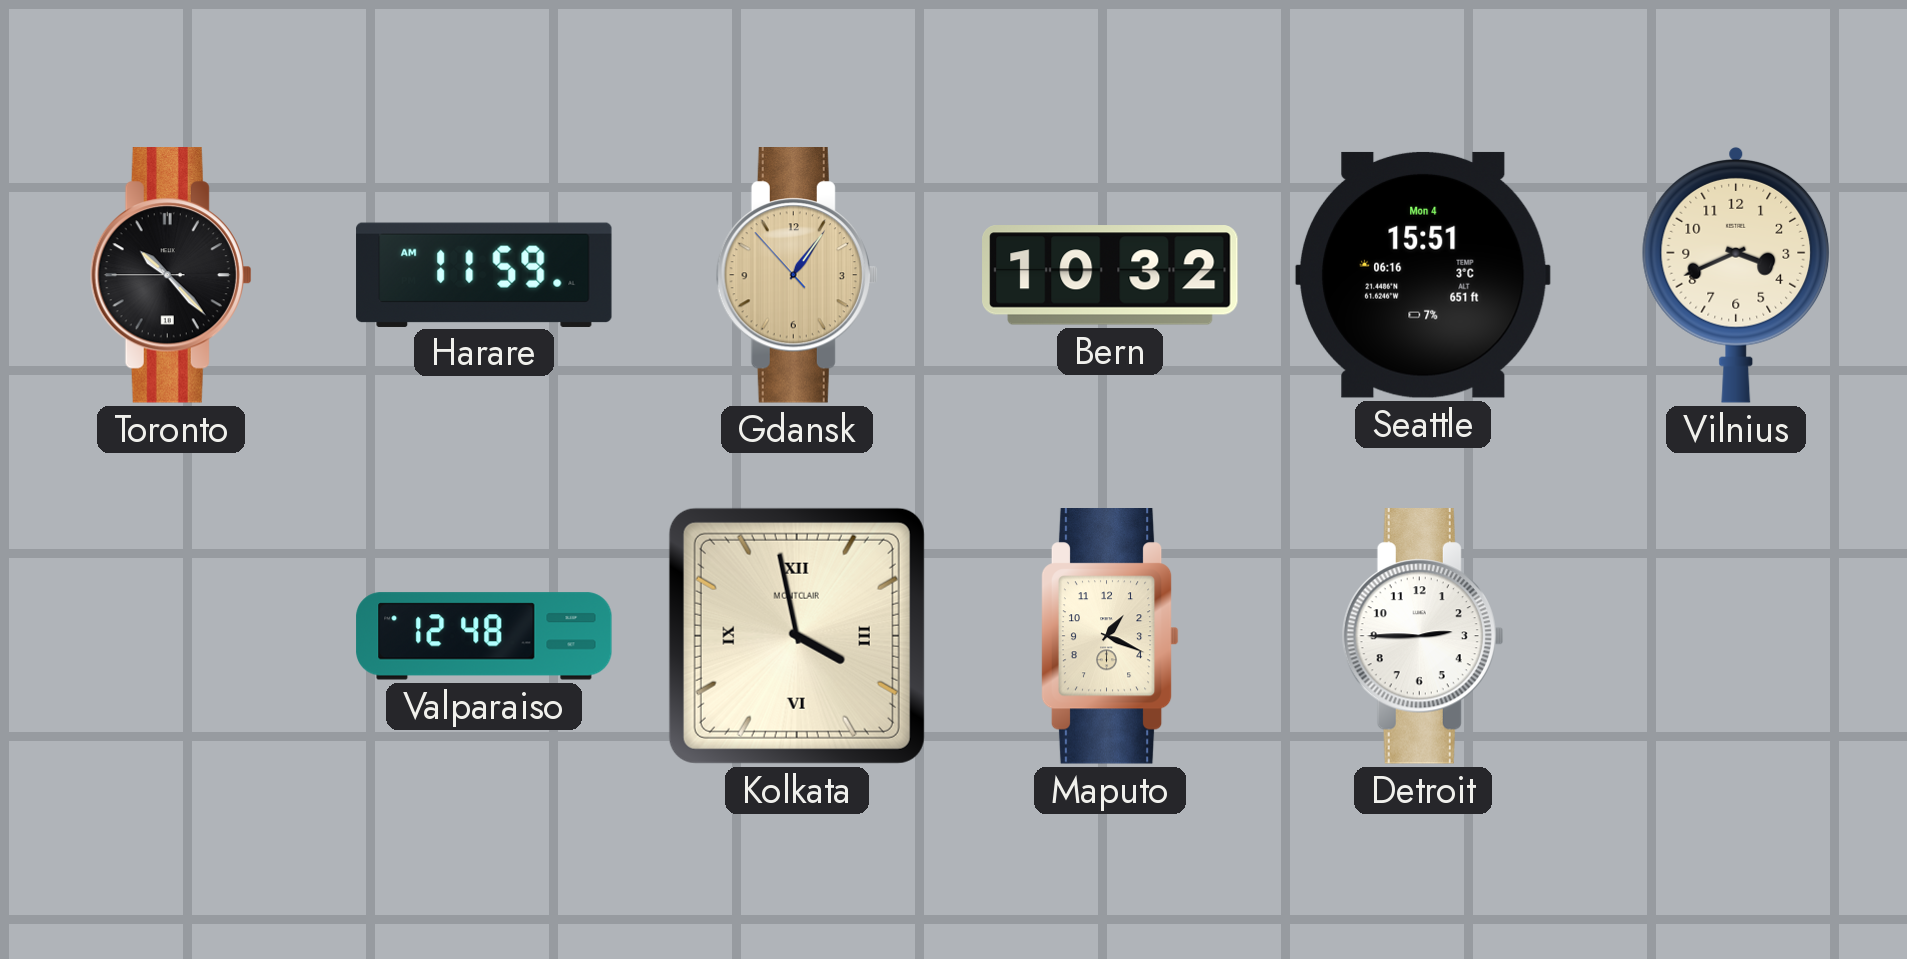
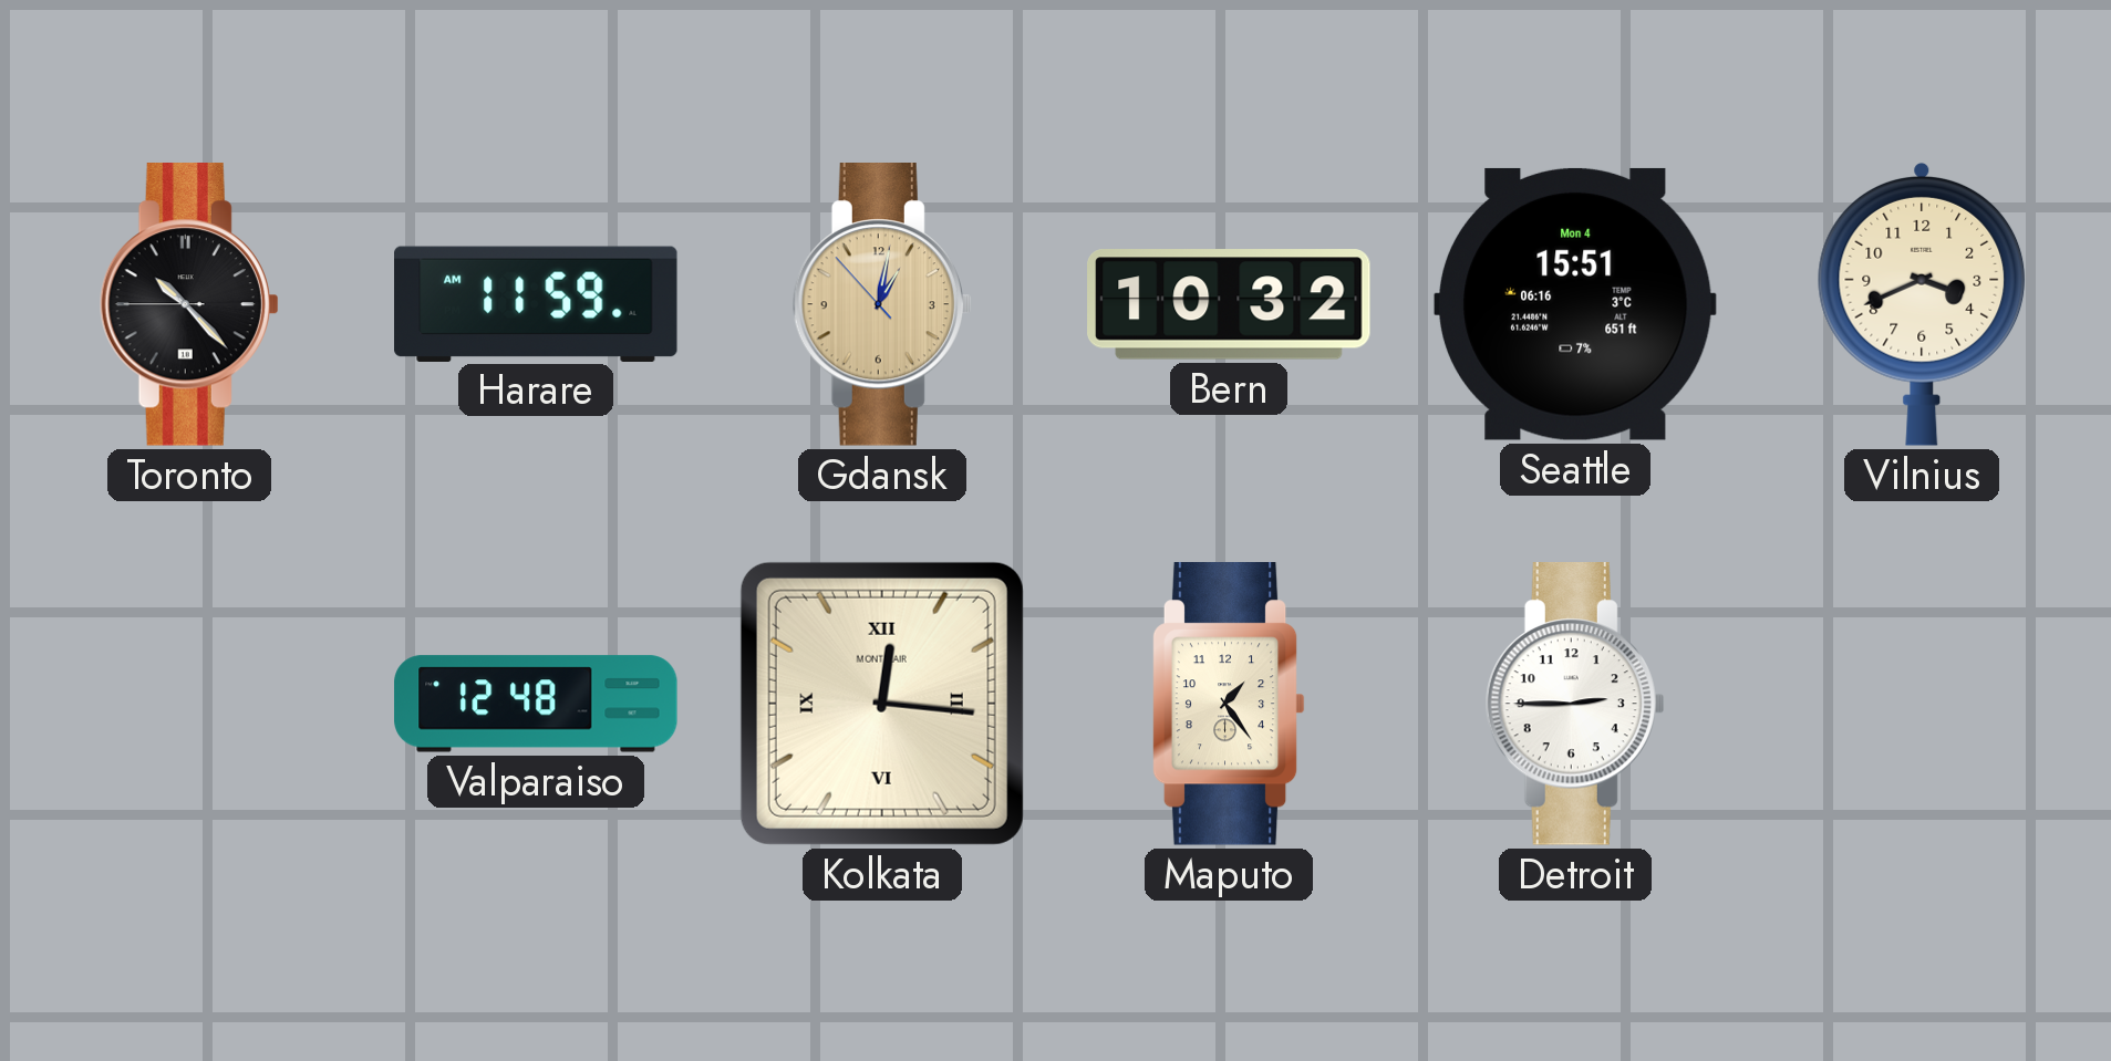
Gdansk: 1:05 -> 1:01 (882, 305)
Kolkata: 3:58 -> 12:16 (882, 704)
Maputo: 1:19 -> 1:24 (1229, 705)
